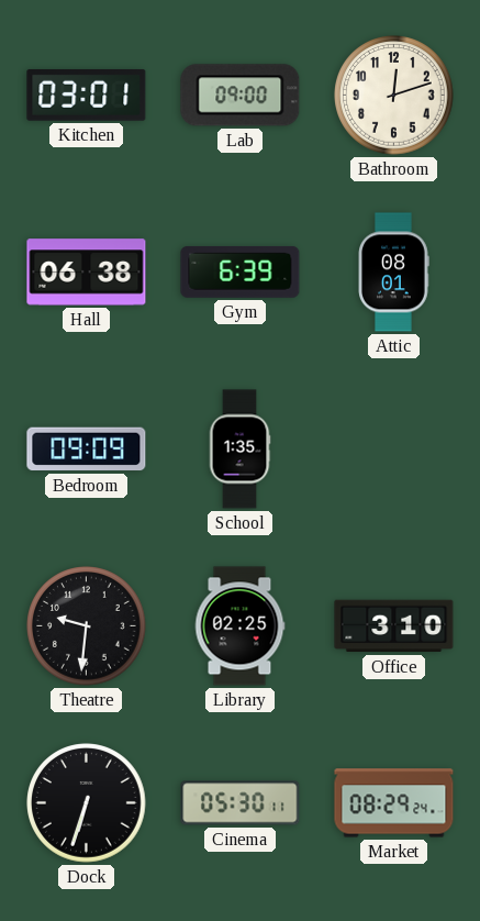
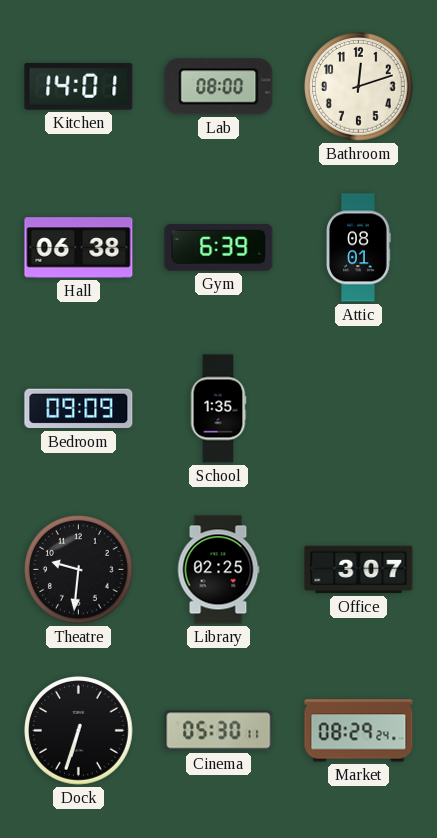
Kitchen: 03:01 -> 14:01 (79, 86)
Lab: 09:00 -> 08:00 (219, 87)
Office: 3:10 -> 3:07 (359, 570)
